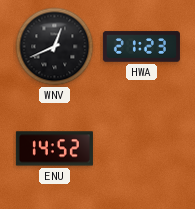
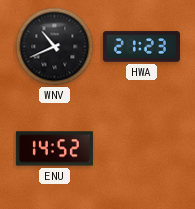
WNV: 12:41 -> 10:41 (55, 47)
